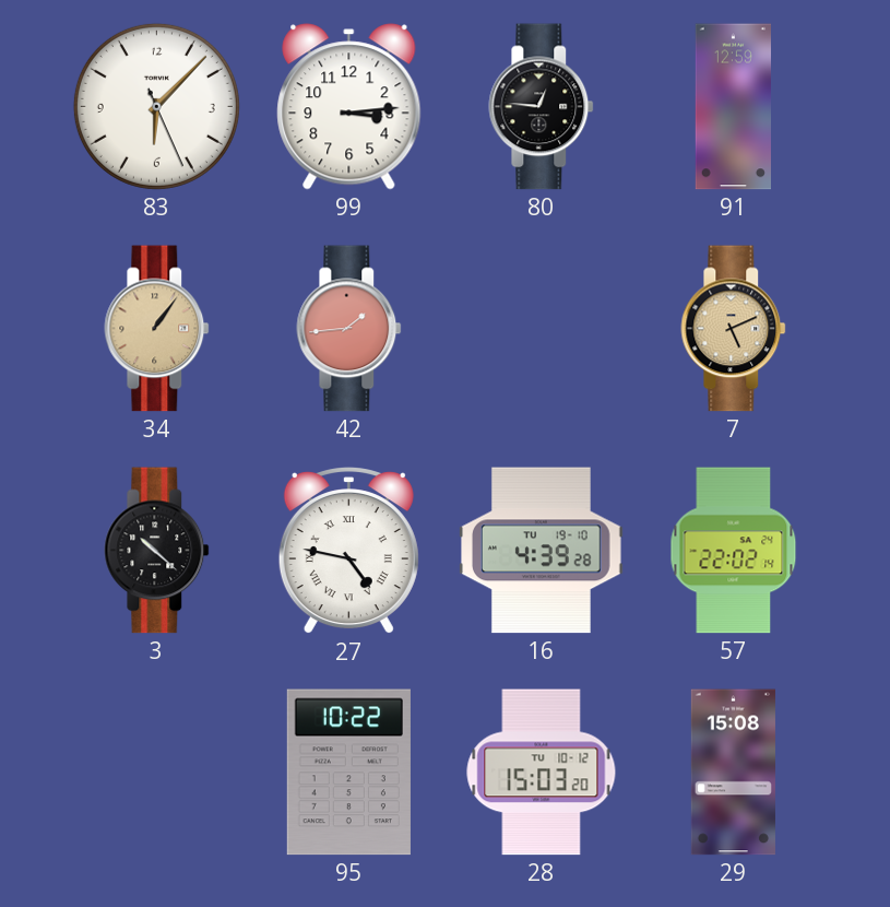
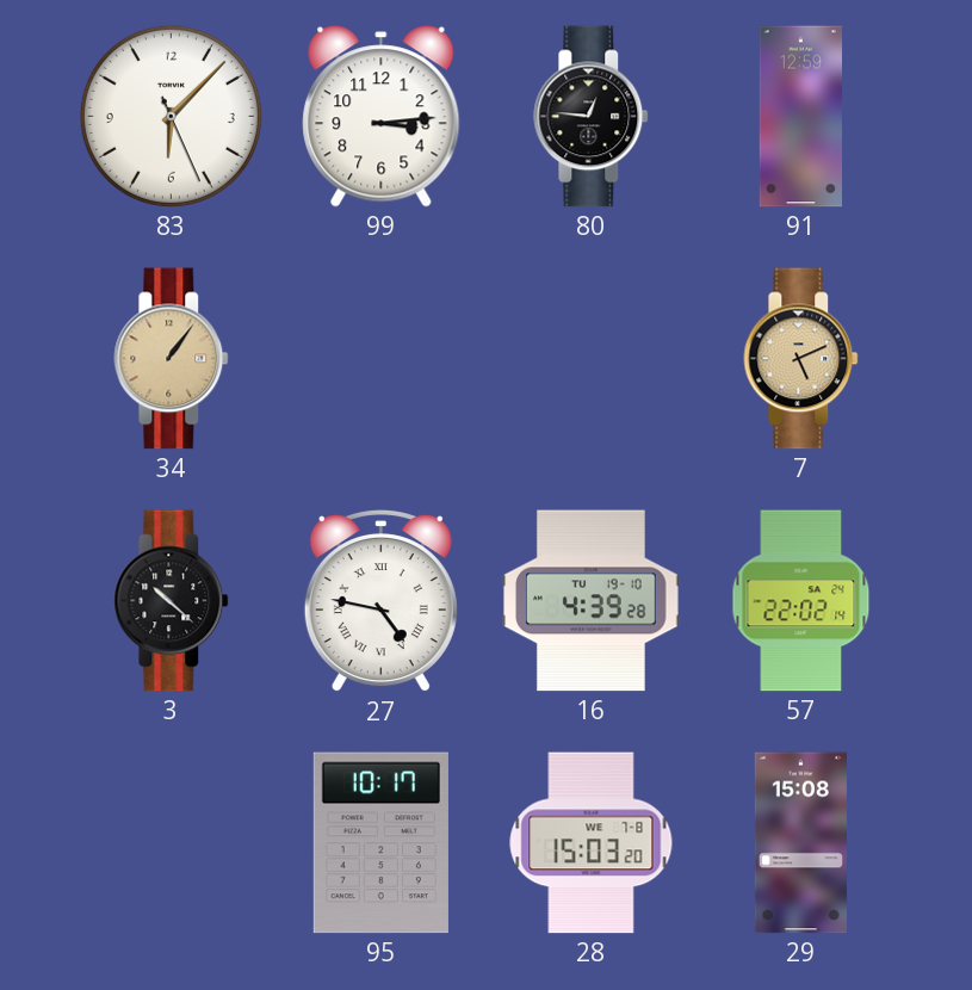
42: 1:44 -> none (349, 329)
95: 10:22 -> 10:17 (380, 843)
28 date: TU 10-12 -> WE 7-8 (592, 843)
